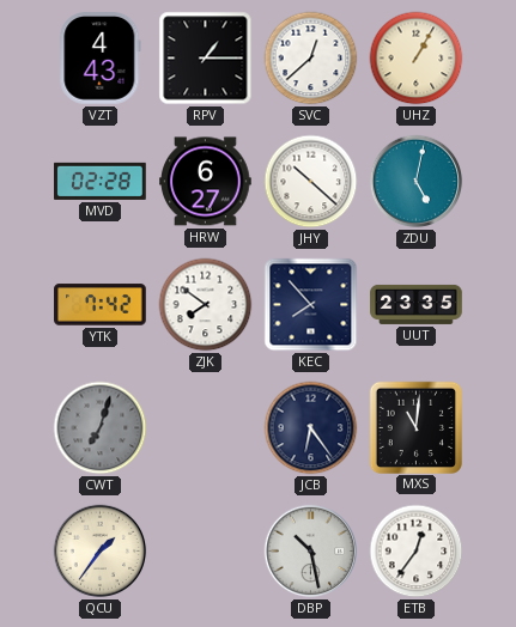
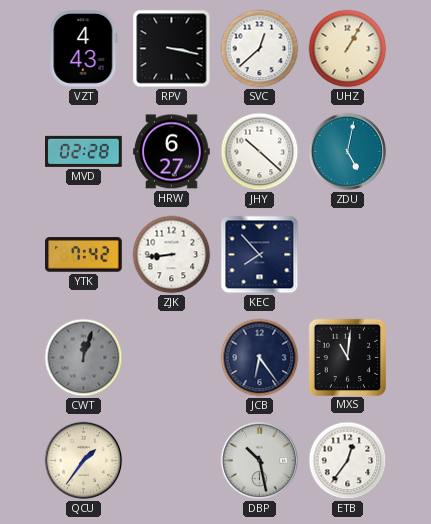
RPV: 1:15 -> 3:17 (172, 49)
ZJK: 7:51 -> 8:44 (172, 255)
UUT: 23:35 -> none (417, 304)
CWT: 7:03 -> 12:03 (84, 358)
